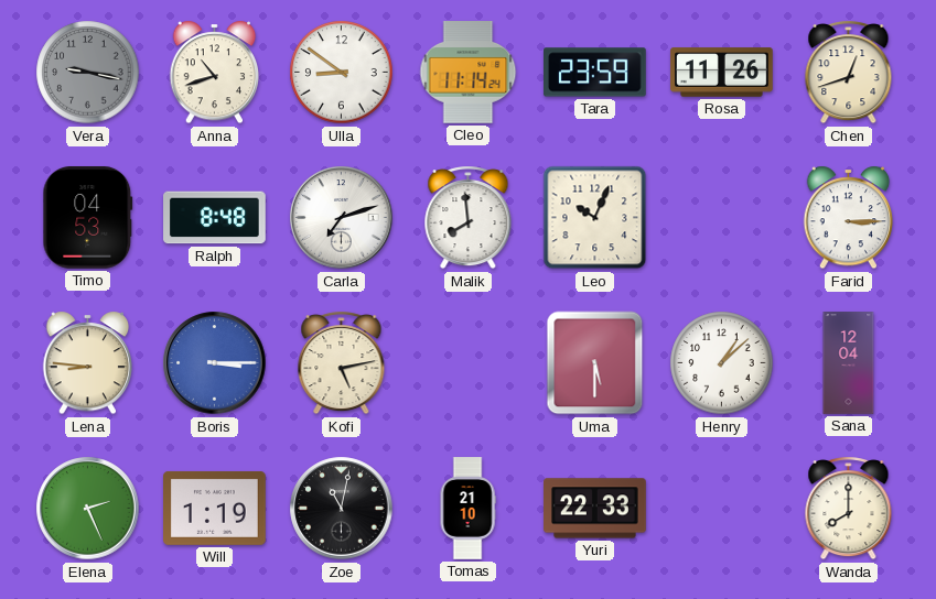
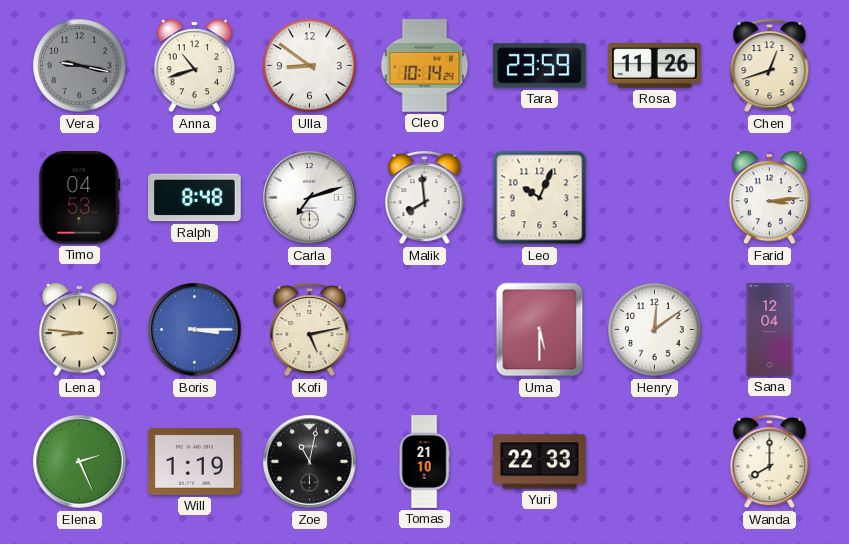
Cleo: 11:14 -> 10:14 (425, 66)
Farid: 3:15 -> 3:14 (770, 198)
Henry: 1:08 -> 12:09 (655, 330)
